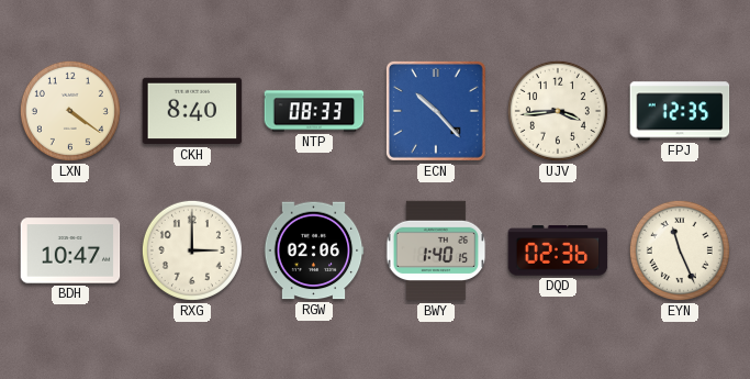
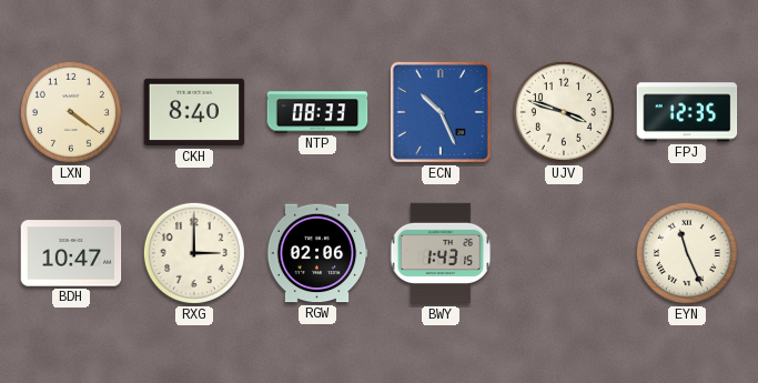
ECN: 10:23 -> 10:26 (441, 112)
UJV: 3:44 -> 3:48 (564, 112)
BWY: 1:40 -> 1:43 (441, 253)
DQD: 02:36 -> none (558, 250)
